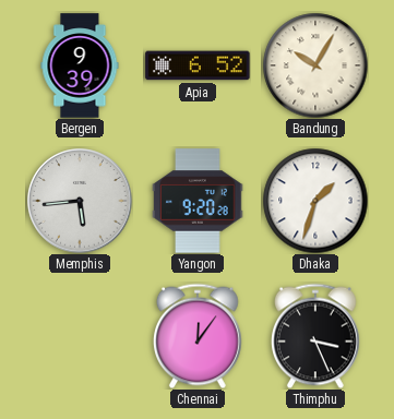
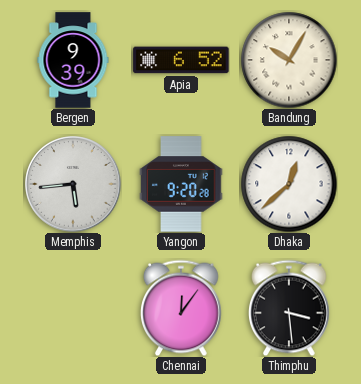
Dhaka: 1:33 -> 12:38 (289, 184)
Thimphu: 3:26 -> 3:29 (290, 308)
